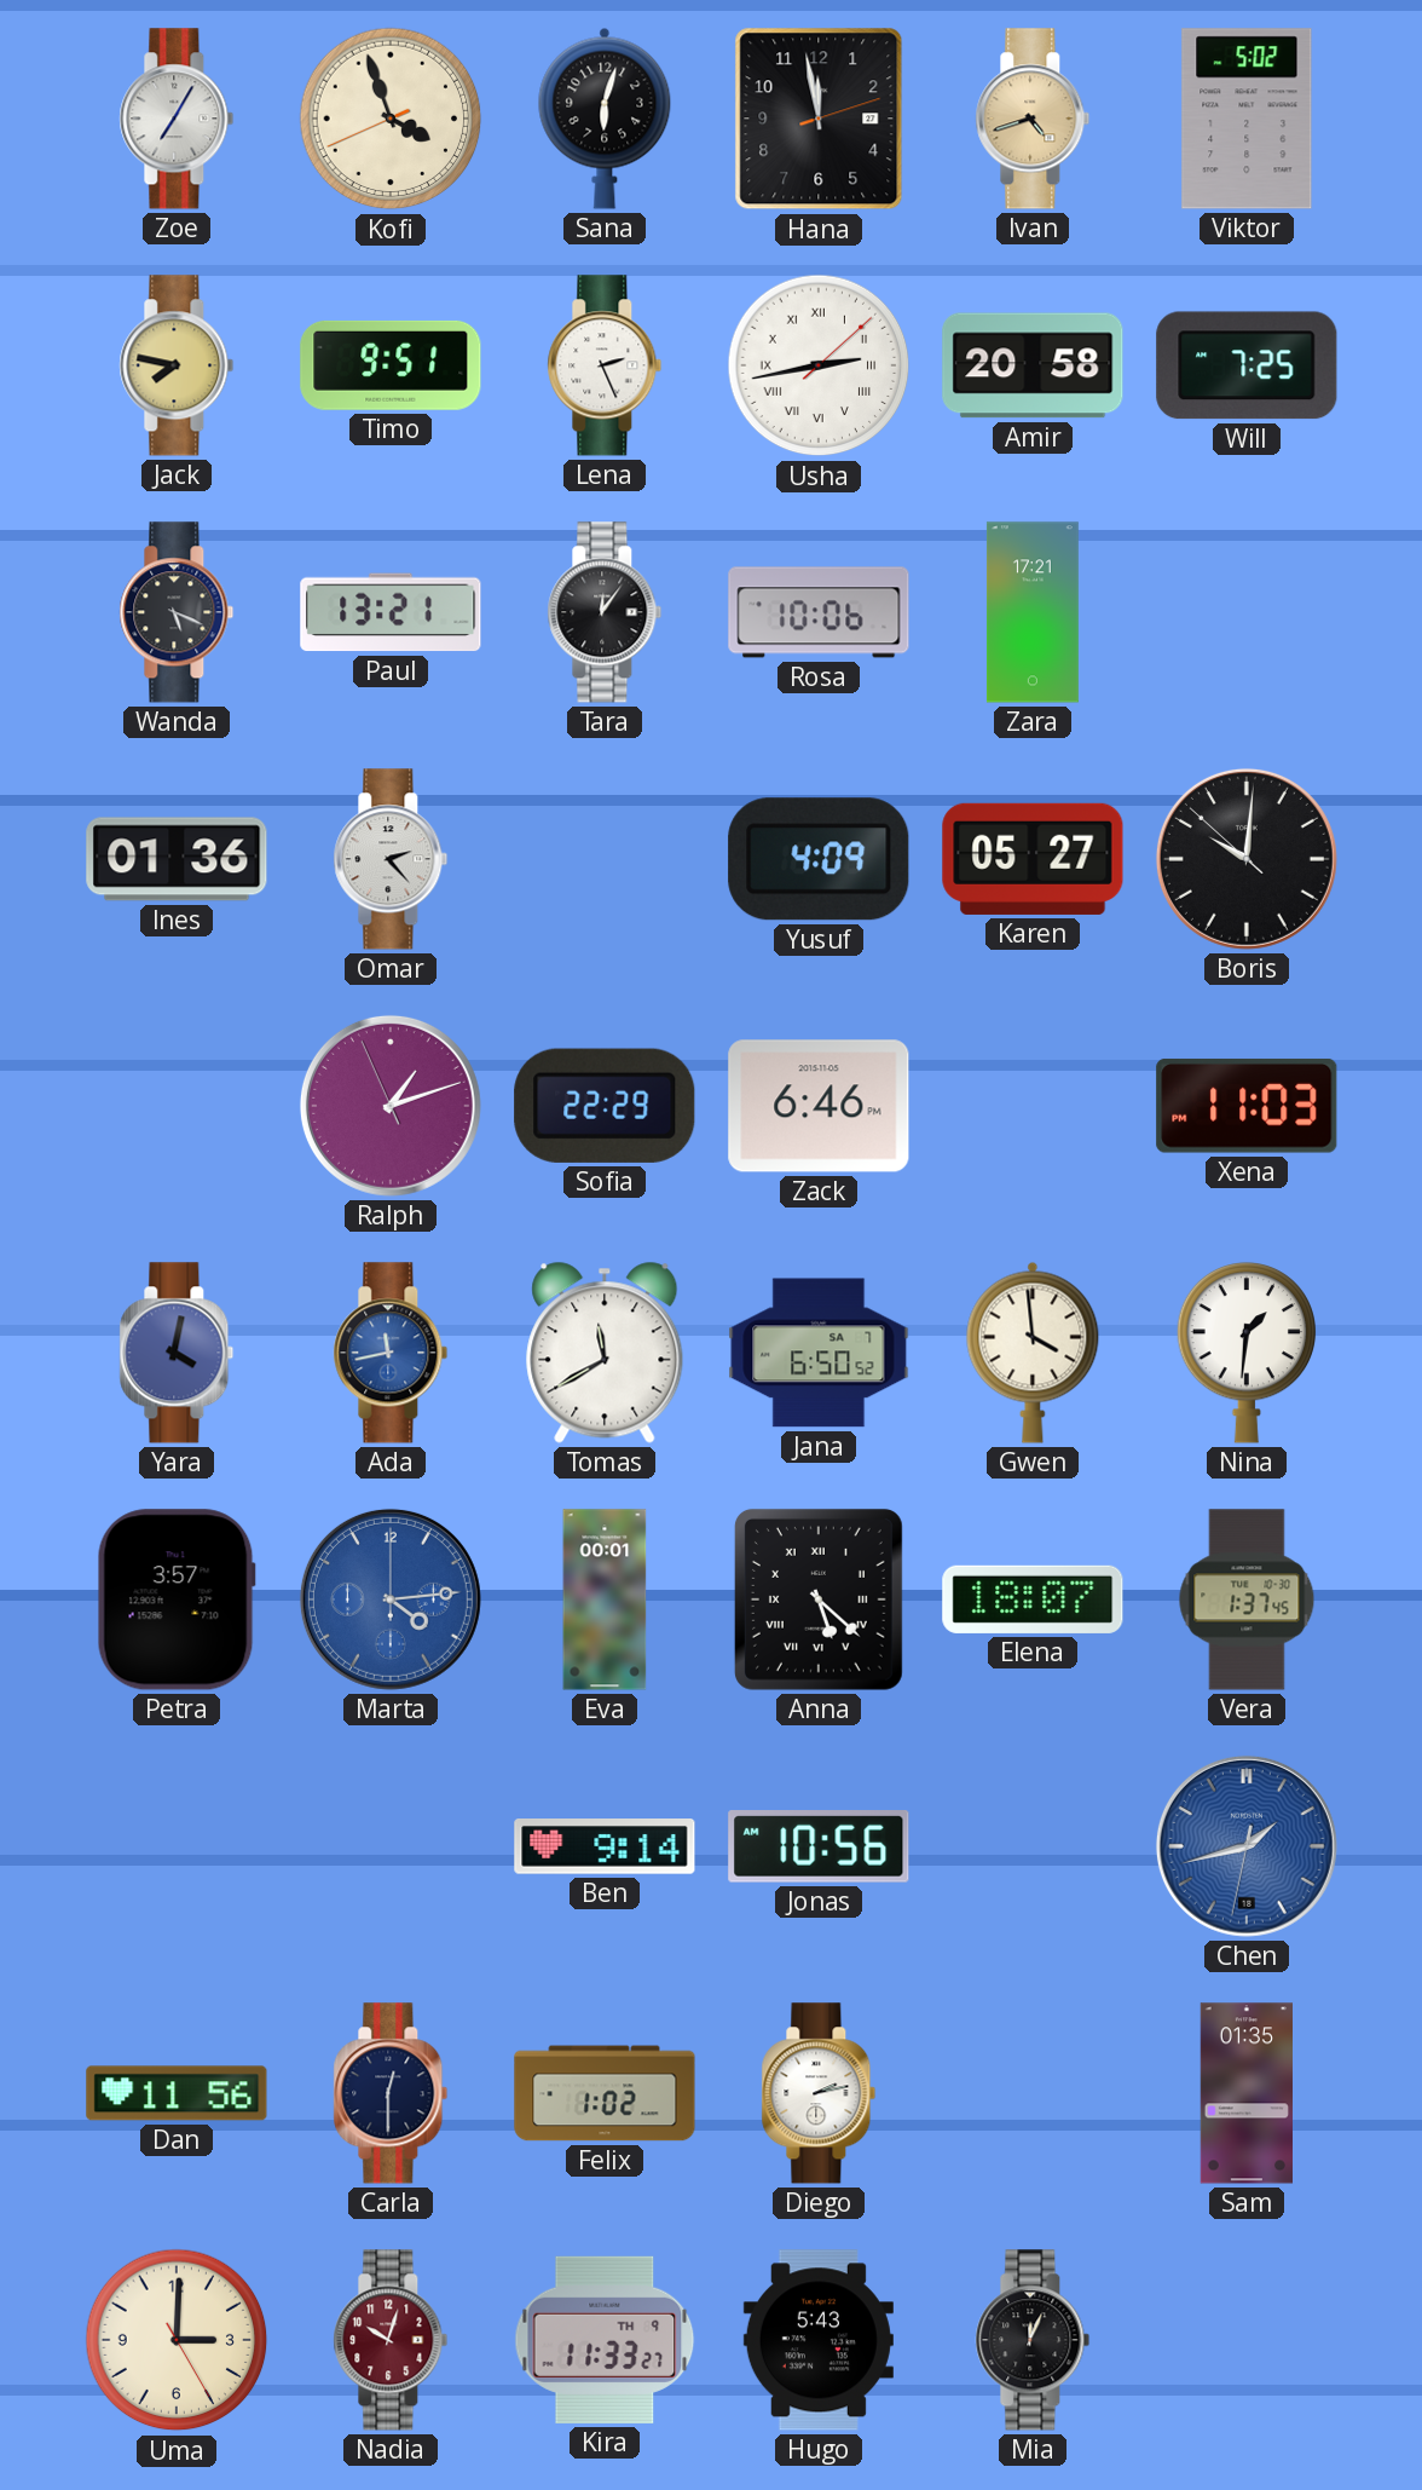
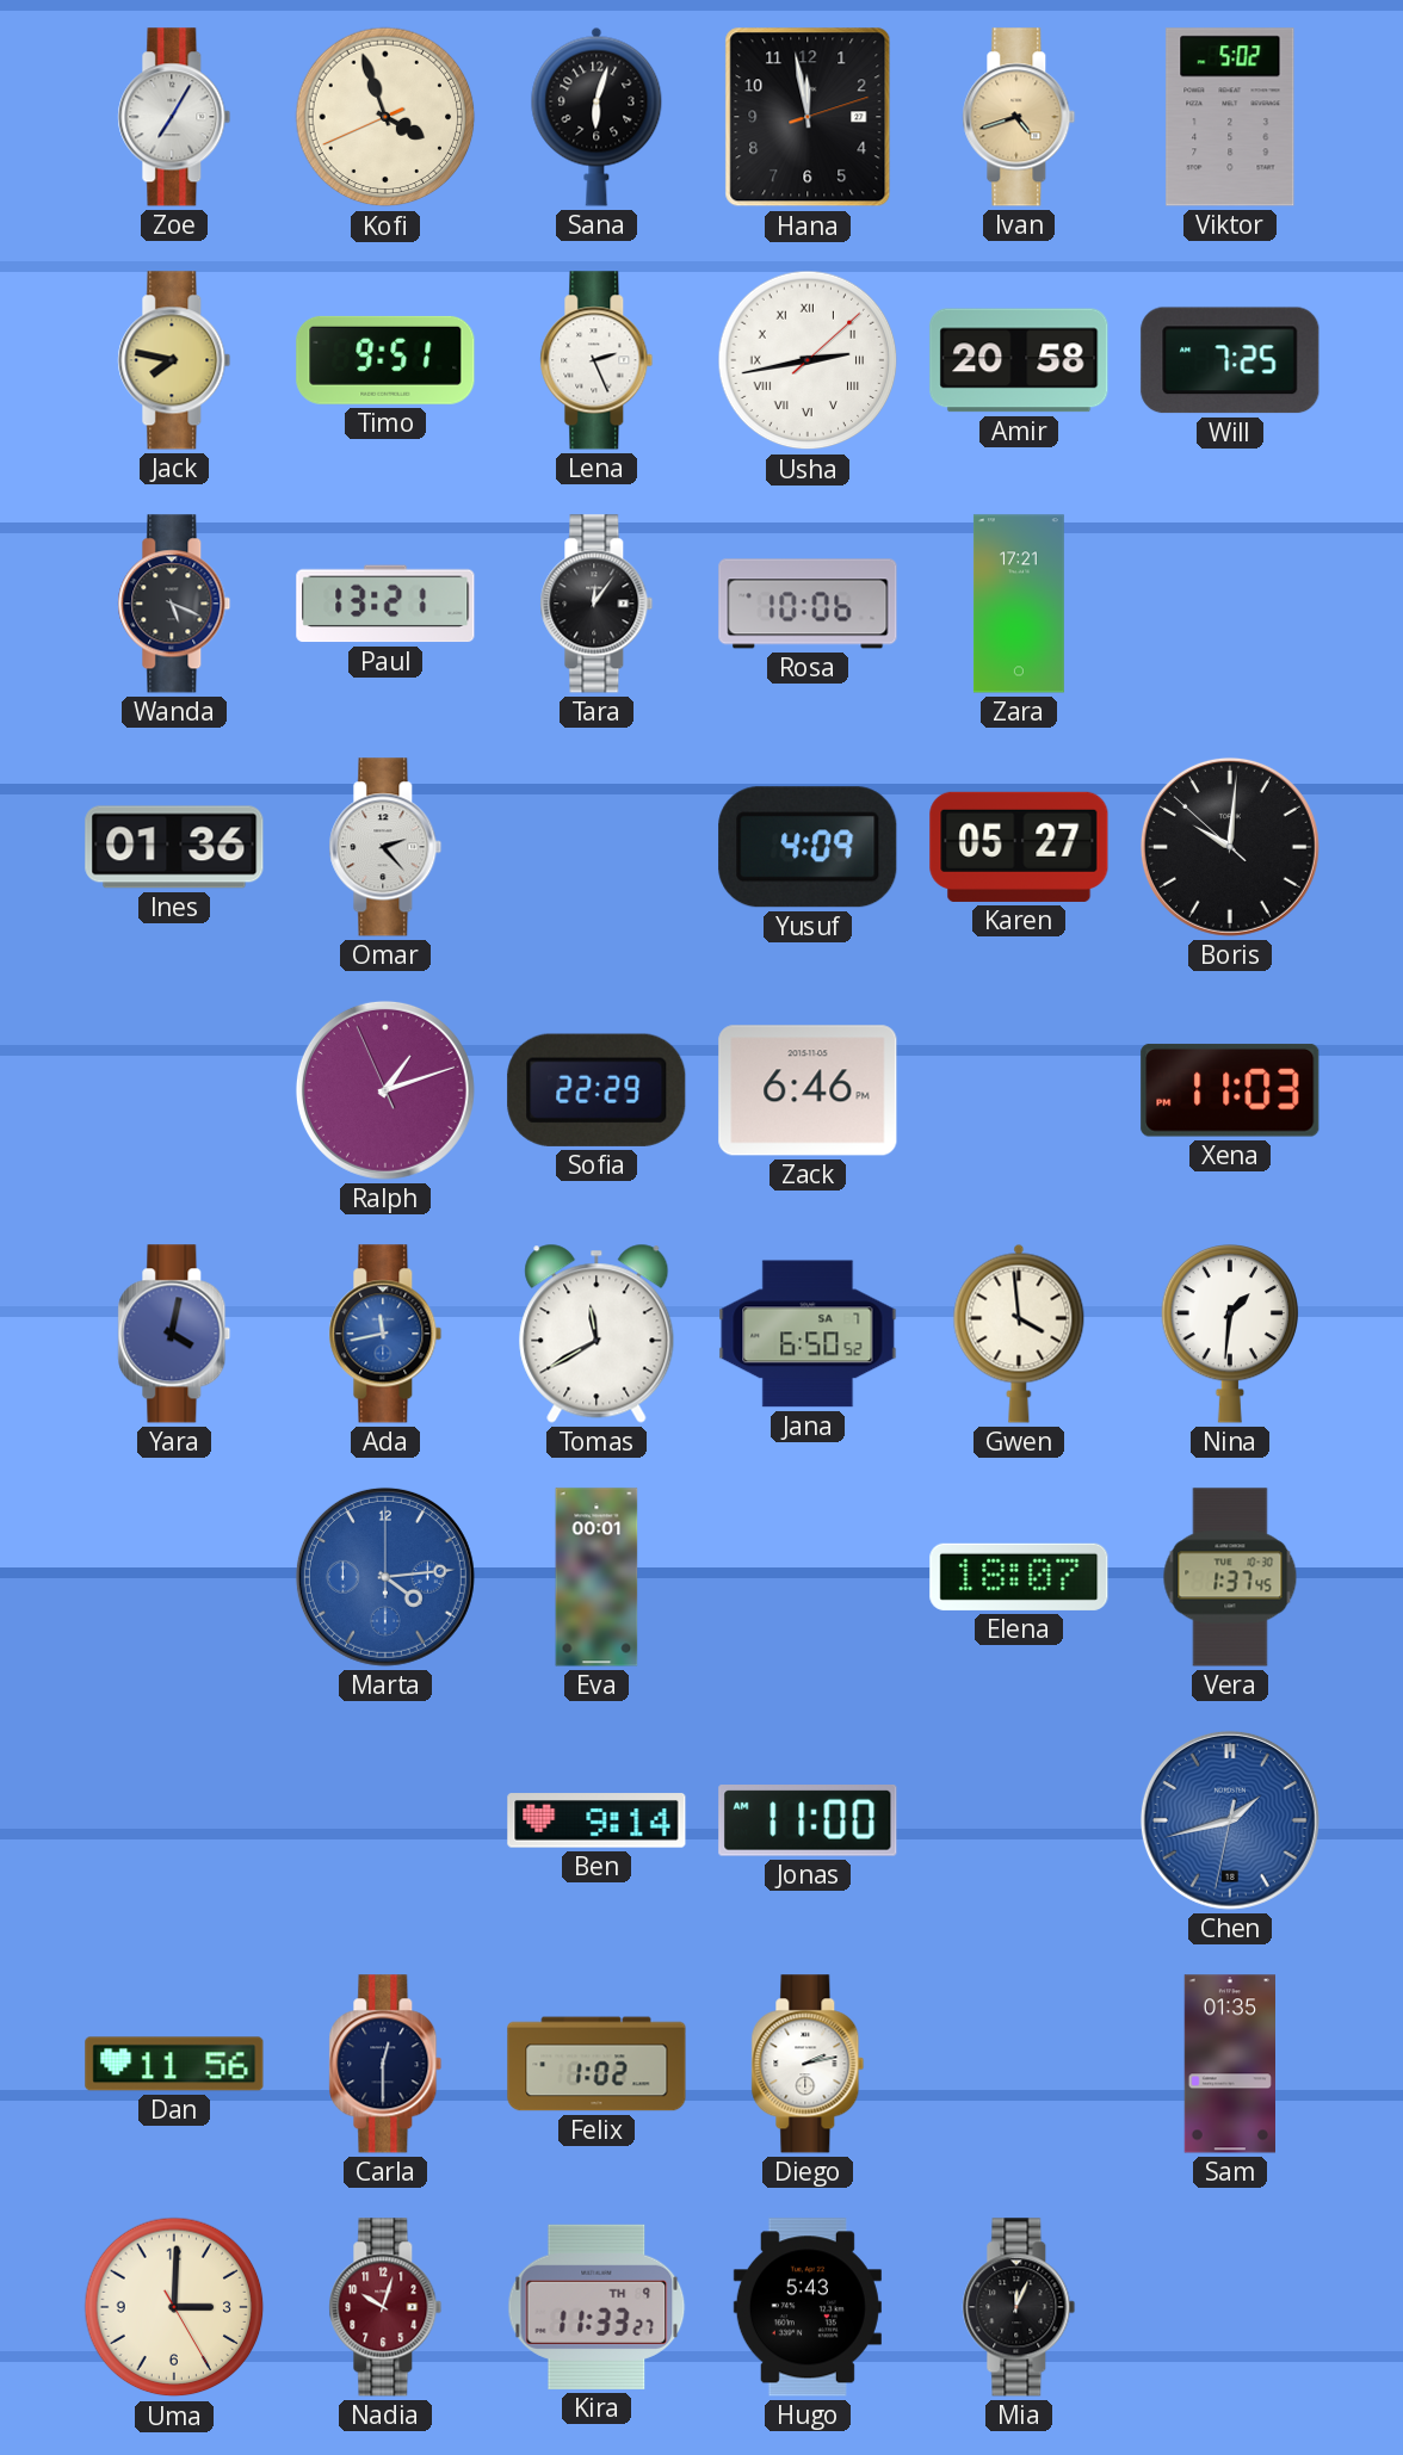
Petra: 3:57 -> none (177, 1600)
Anna: 5:22 -> none (819, 1600)
Jonas: 10:56 -> 11:00 (808, 1822)
